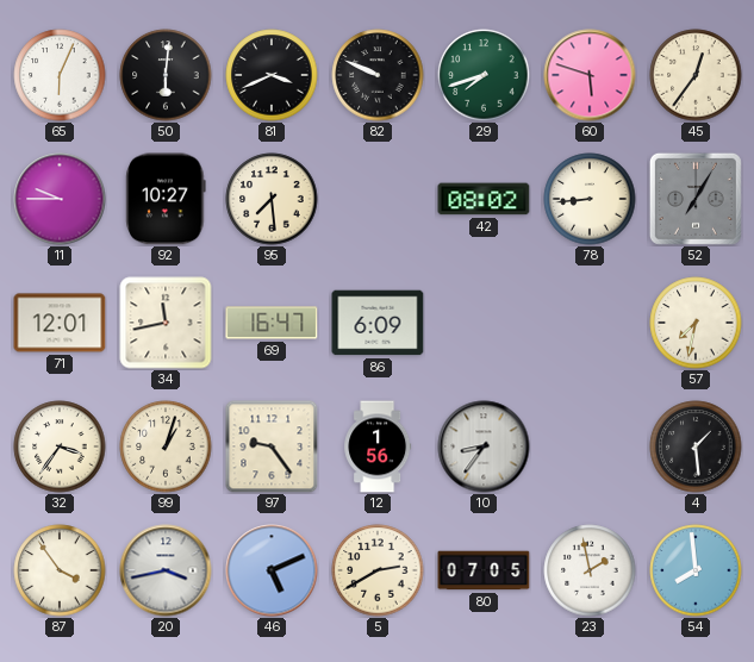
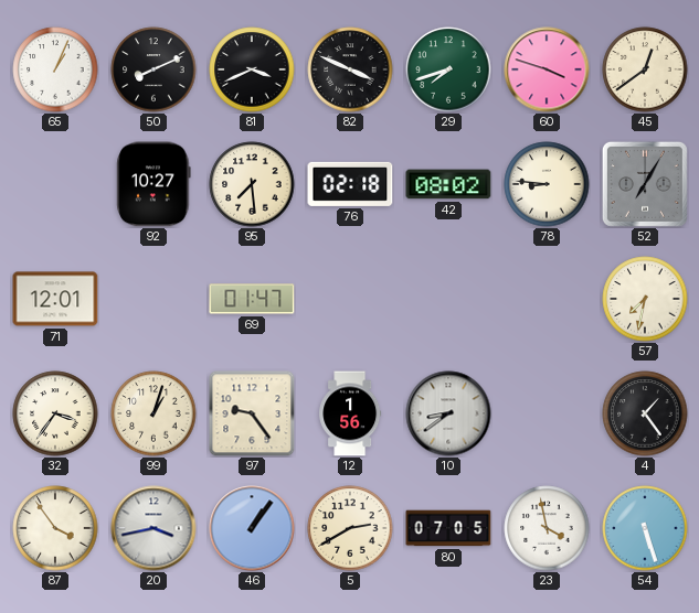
65: 6:04 -> 1:04 (55, 69)
50: 6:01 -> 8:11 (153, 69)
82: 9:49 -> 3:49 (350, 69)
60: 5:48 -> 3:48 (547, 69)
45: 12:36 -> 12:39 (645, 69)
11: 9:45 -> none (60, 199)
76: none -> 02:18 (350, 184)
78: 8:44 -> 8:46 (547, 184)
34: 11:43 -> none (166, 323)
69: 16:47 -> 01:47 (252, 299)
86: 6:09 -> none (378, 323)
10: 8:36 -> 8:39 (448, 413)
4: 1:29 -> 1:24 (645, 413)
46: 5:11 -> 1:06 (252, 528)
23: 1:58 -> 3:58 (547, 528)
54: 7:59 -> 5:27 (645, 528)
